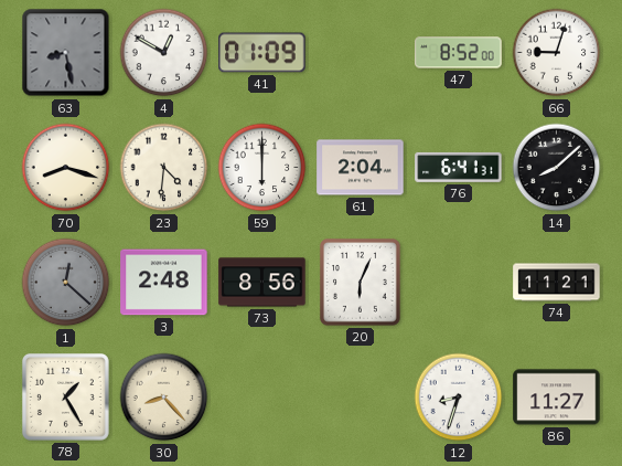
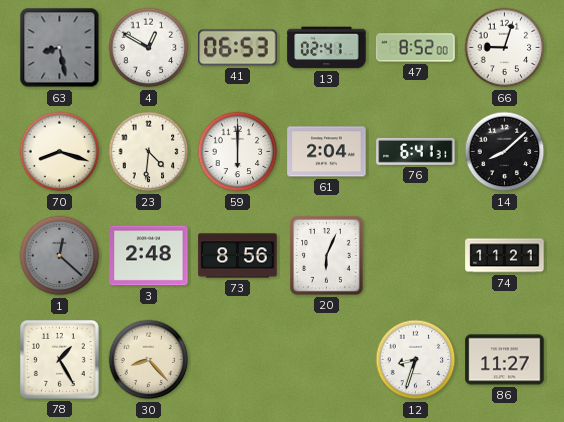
41: 01:09 -> 06:53 (238, 48)
13: none -> 02:41 (327, 48)
